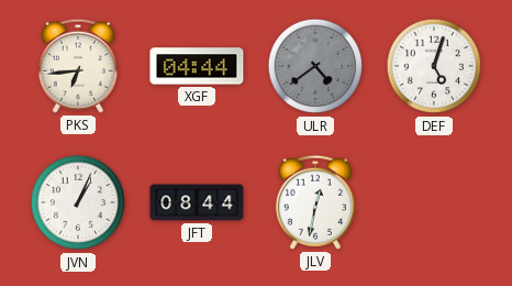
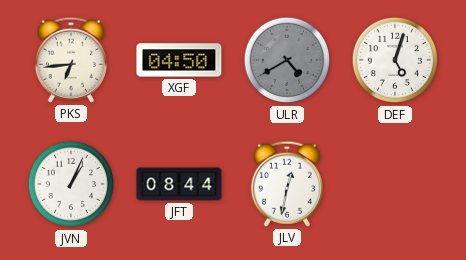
XGF: 04:44 -> 04:50 (179, 60)
ULR: 4:39 -> 4:40 (287, 60)
